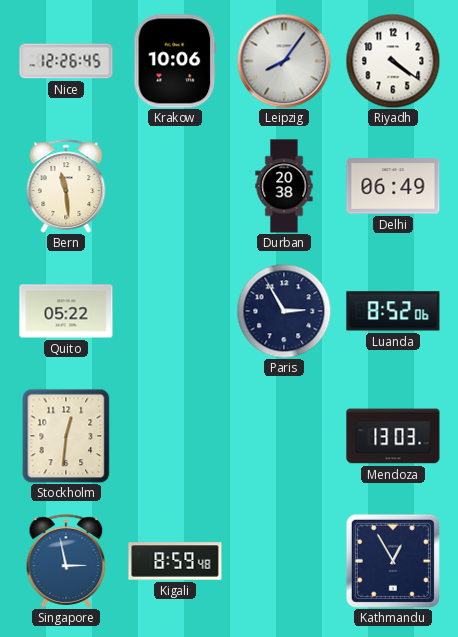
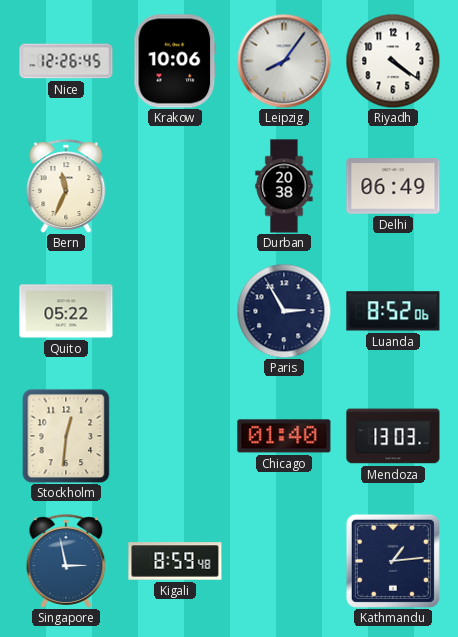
Bern: 11:29 -> 11:34 (66, 186)
Chicago: none -> 01:40 (284, 436)
Kathmandu: 12:55 -> 1:14 (393, 561)
